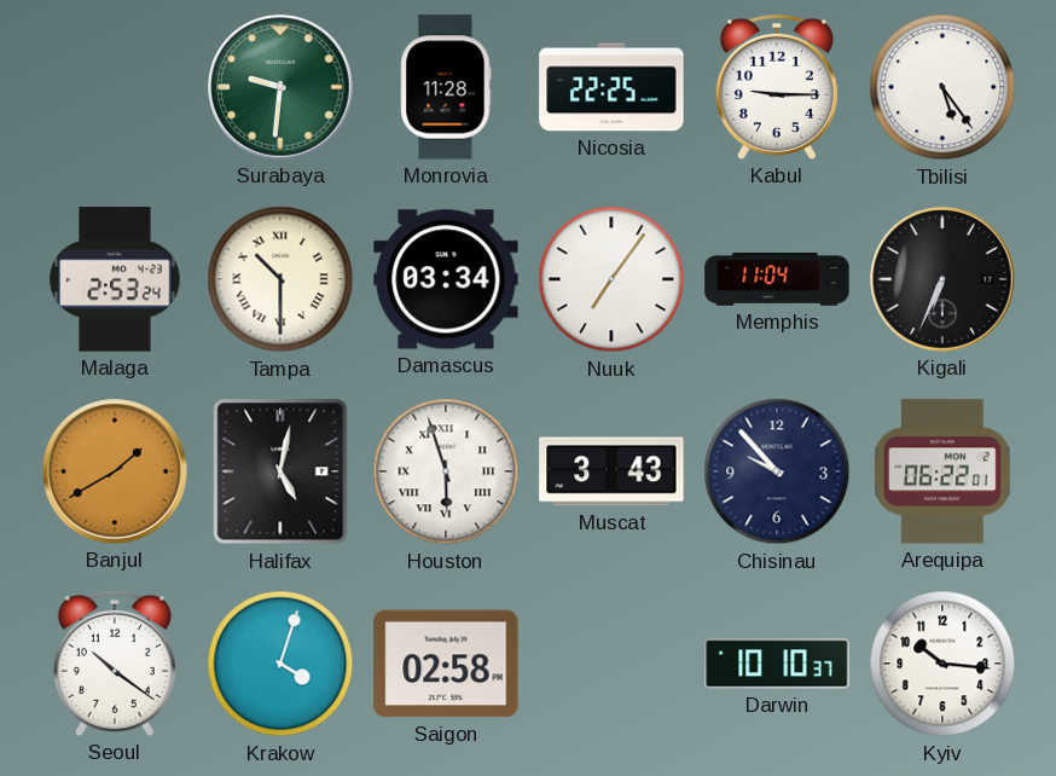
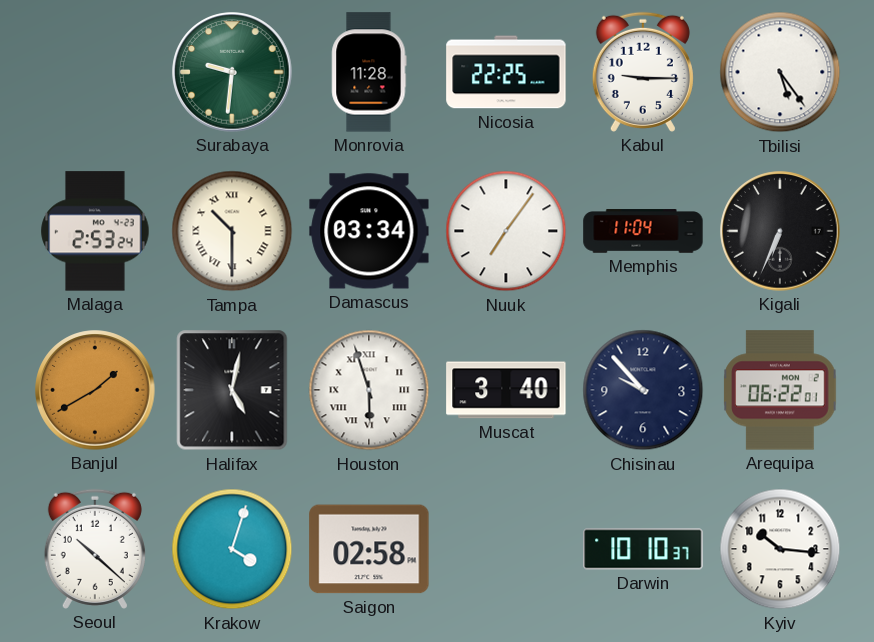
Muscat: 3:43 -> 3:40 (506, 390)
Seoul: 10:21 -> 10:22 (95, 549)
